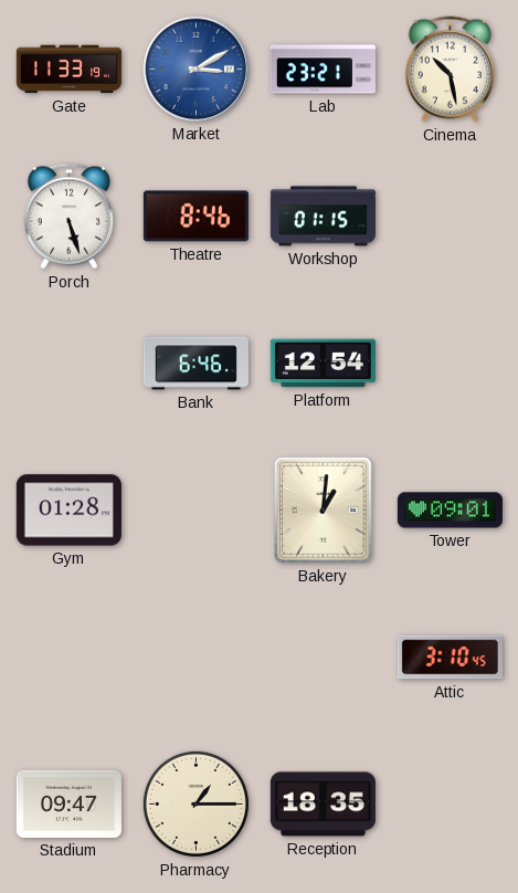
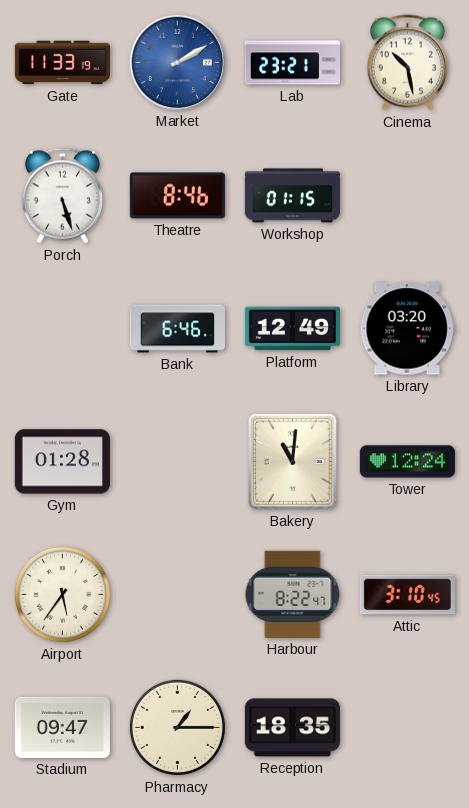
Market: 3:10 -> 2:10 (177, 62)
Platform: 12:54 -> 12:49 (292, 329)
Library: none -> 03:20 (407, 329)
Bakery: 1:01 -> 11:01 (293, 462)
Tower: 09:01 -> 12:24 (407, 462)
Airport: none -> 5:36 (62, 594)
Harbour: none -> 8:22 (293, 594)
